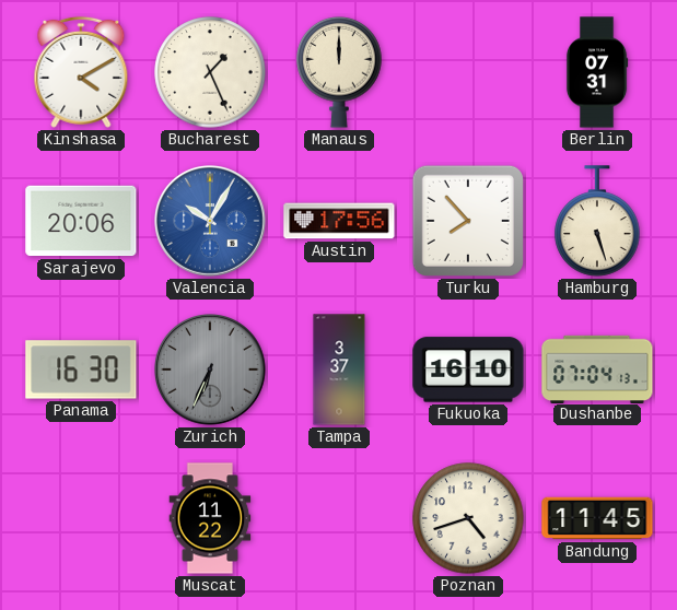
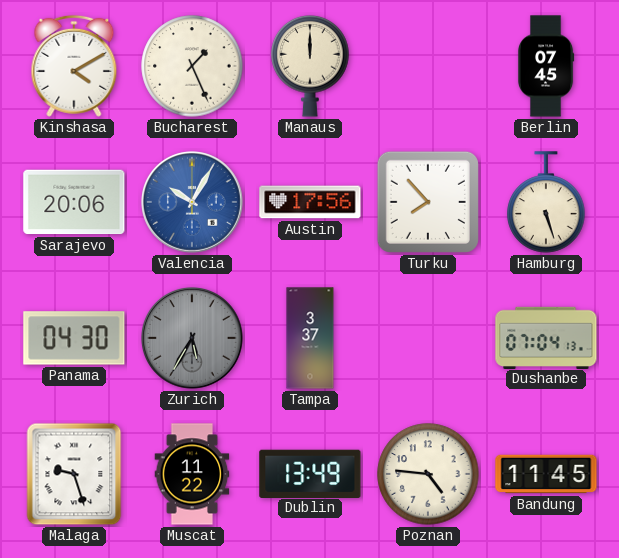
Berlin: 07:31 -> 07:45 (546, 66)
Panama: 16:30 -> 04:30 (74, 338)
Zurich: 6:34 -> 5:35 (193, 339)
Fukuoka: 16:10 -> none (468, 369)
Malaga: none -> 9:27 (74, 474)
Dublin: none -> 13:49 (310, 473)
Poznan: 4:42 -> 4:46 (428, 474)
